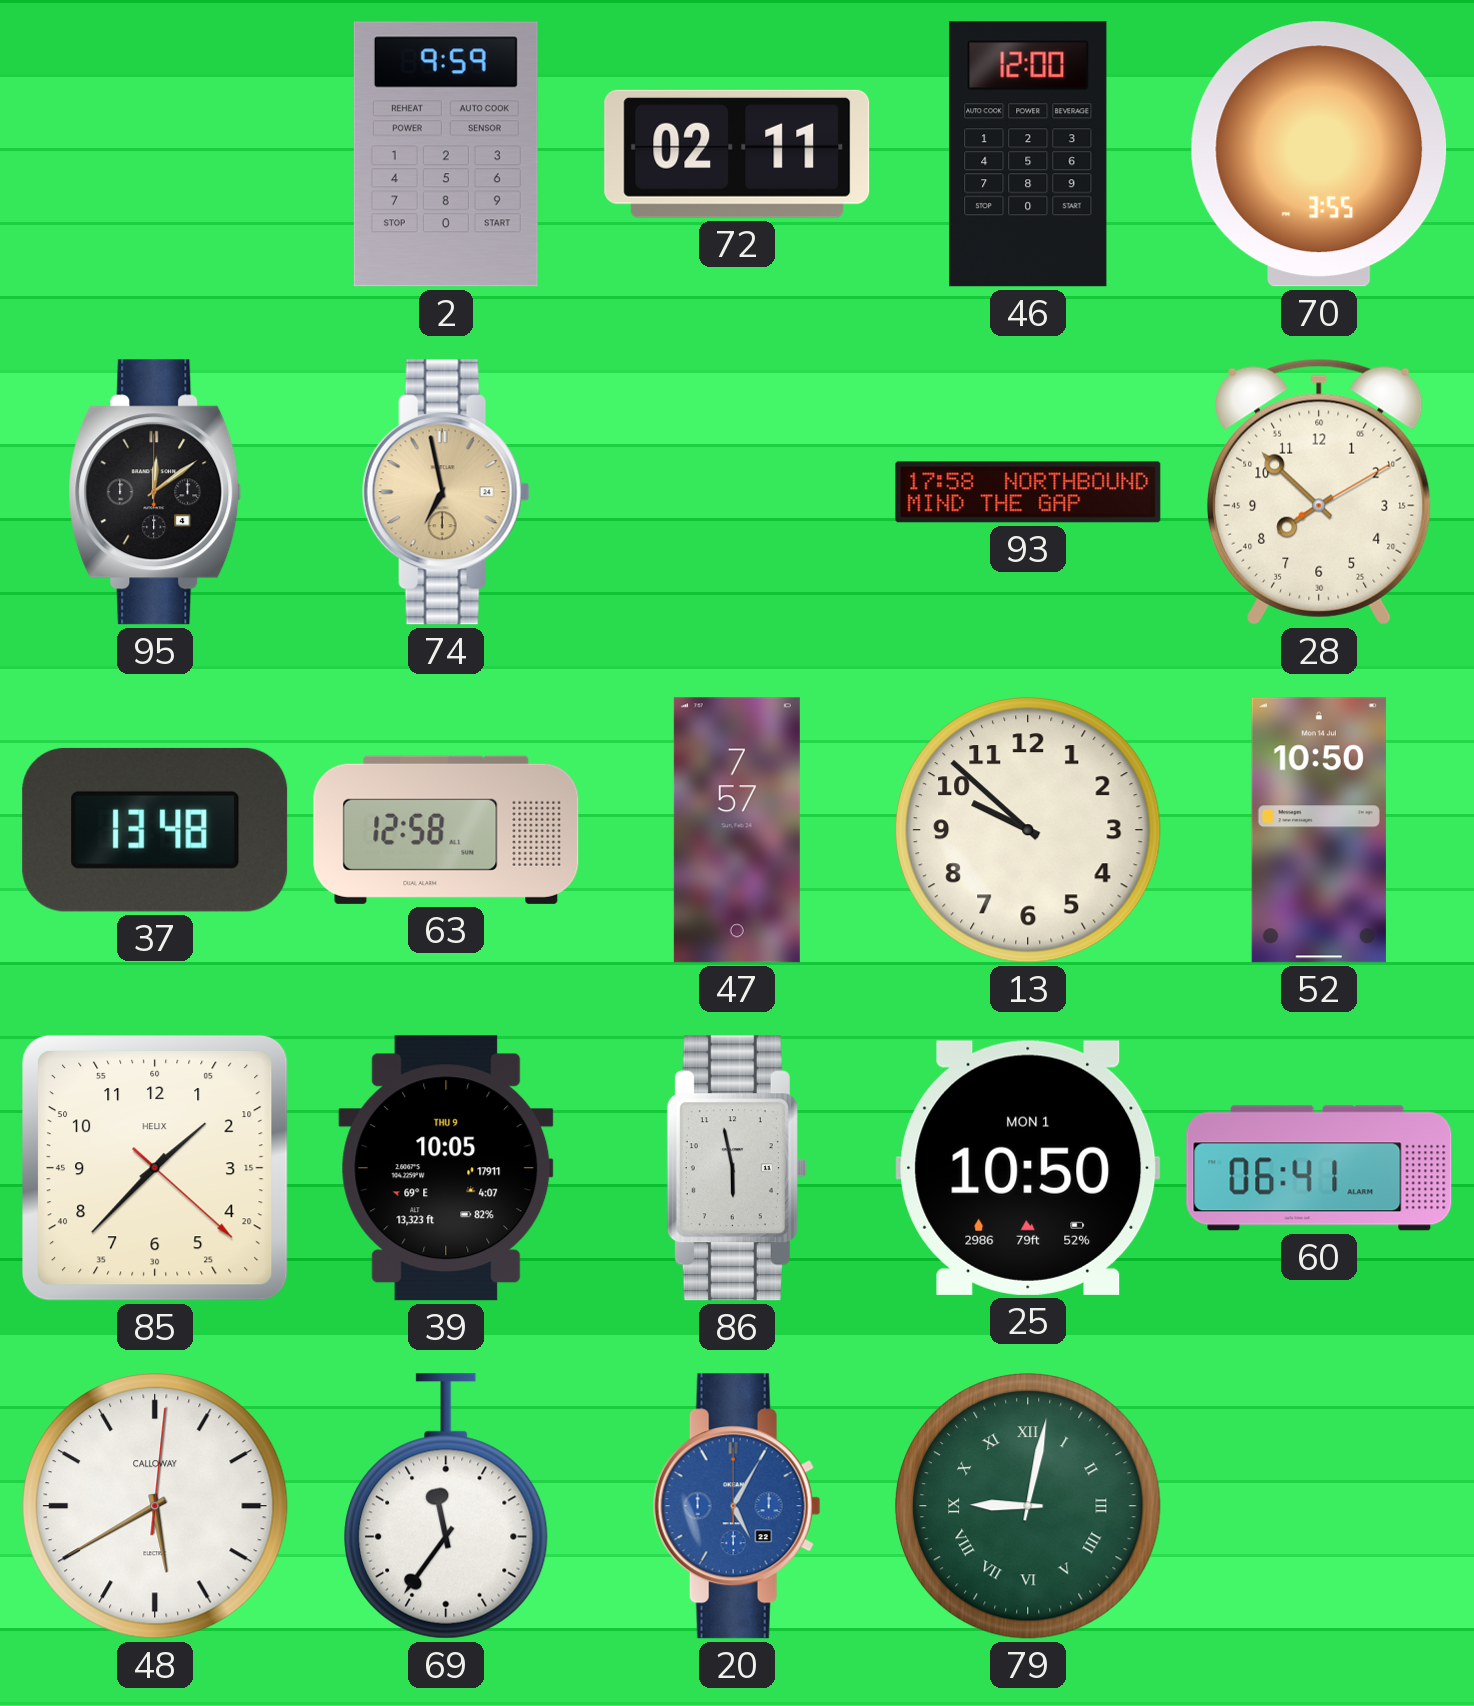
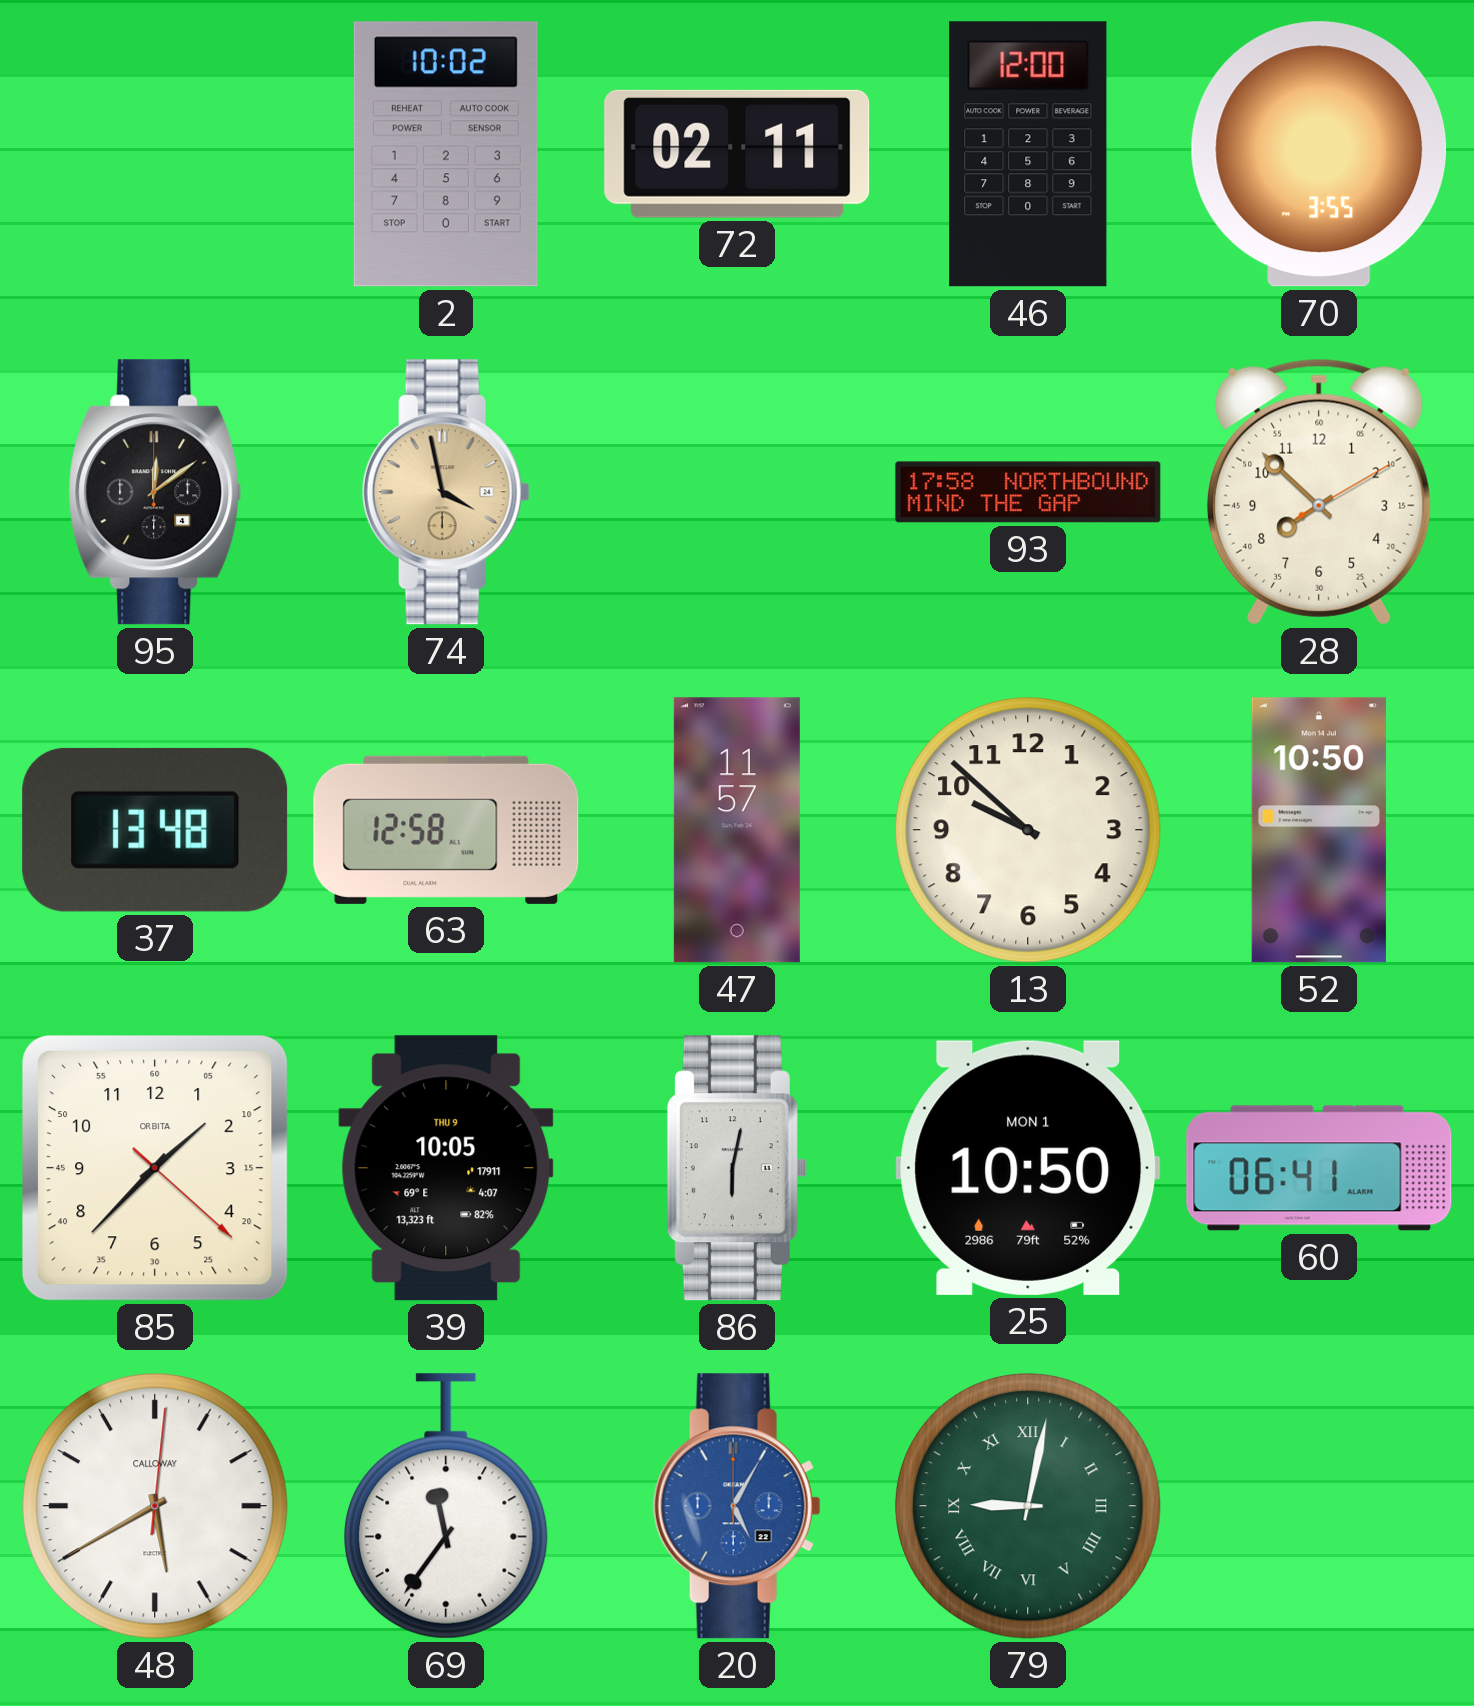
2: 9:59 -> 10:02 (446, 154)
74: 6:58 -> 3:58 (446, 492)
47: 7:57 -> 11:57 (737, 830)
85 brand: HELIX -> ORBITA (156, 1169)
86: 5:58 -> 6:02 (737, 1168)
